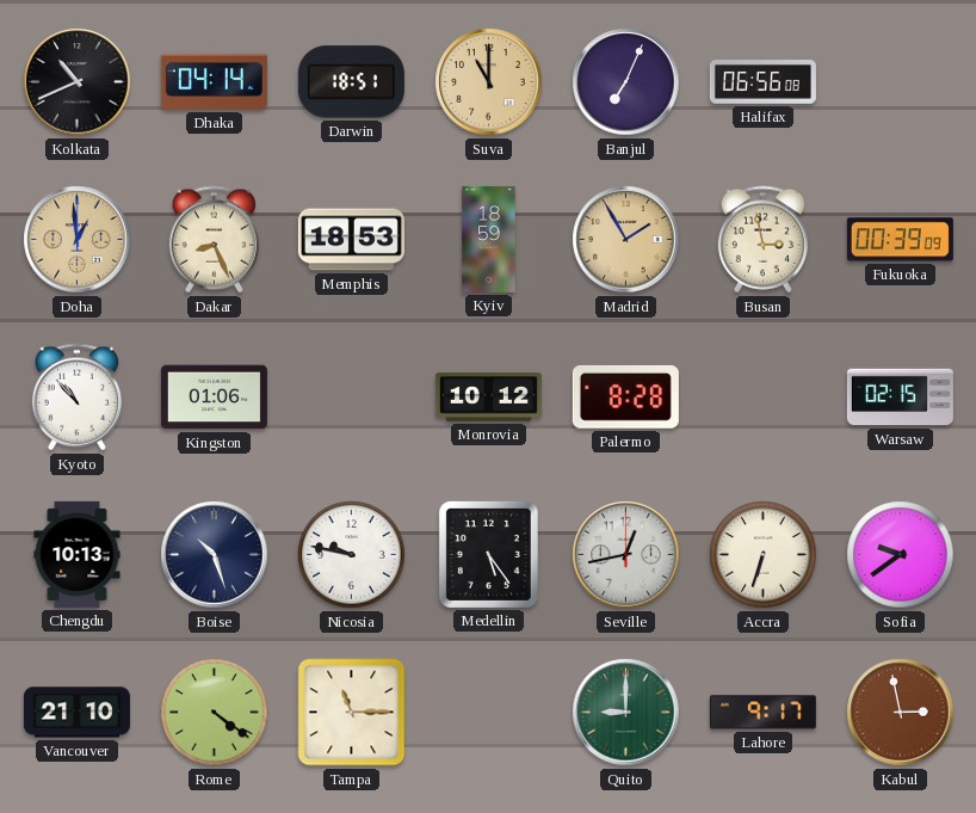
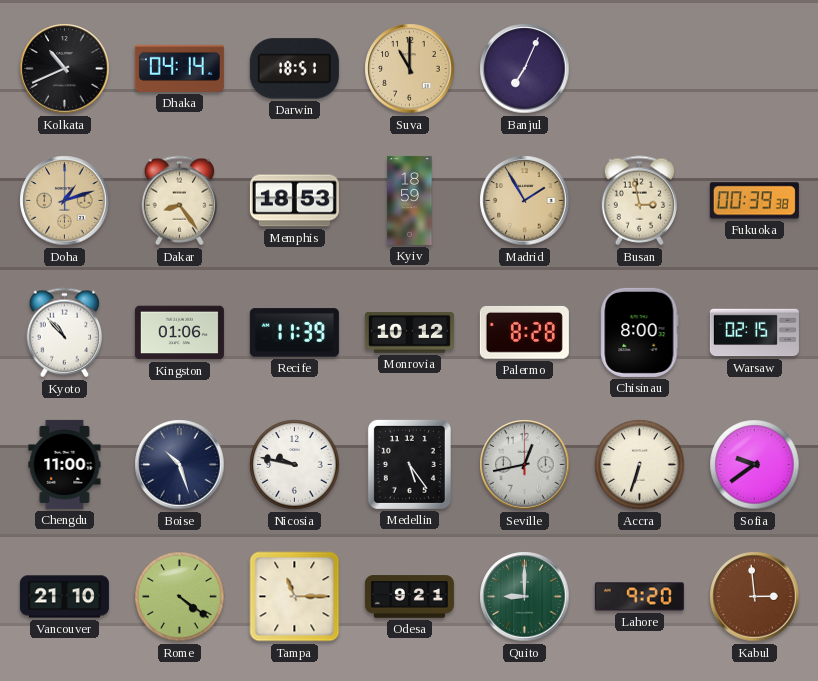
Halifax: 06:56 -> none (762, 82)
Doha: 12:59 -> 1:12 (65, 201)
Dakar: 8:26 -> 8:24 (179, 201)
Fukuoka: 00:39:09 -> 00:39:38 (754, 201)
Recife: none -> 11:39 (294, 333)
Chisinau: none -> 8:00 (640, 332)
Chengdu: 10:13 -> 11:00 (65, 464)
Odesa: none -> 9:21 (409, 597)
Lahore: 9:17 -> 9:20 (639, 597)
Kabul: 2:58 -> 2:59 (755, 597)
